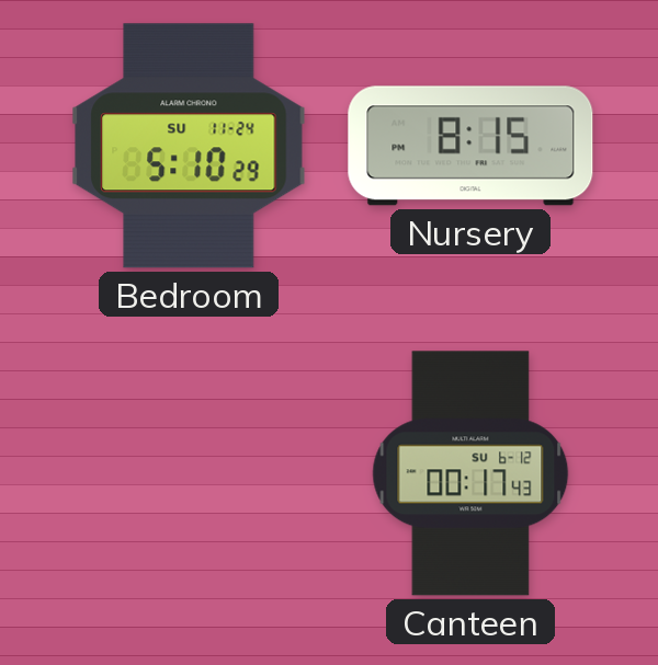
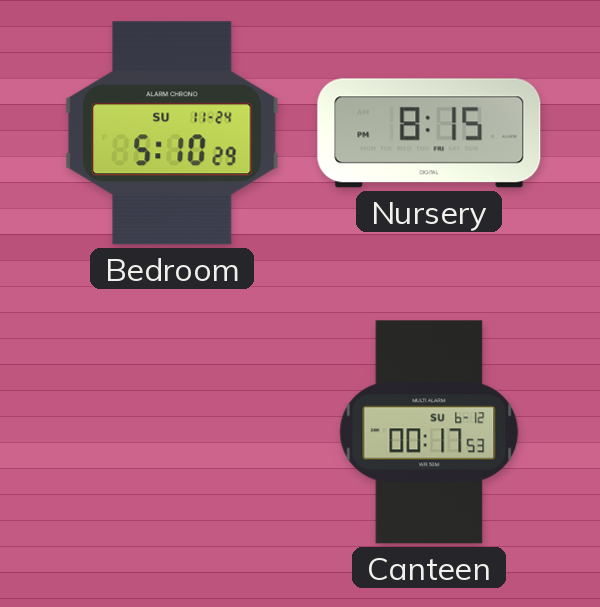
Canteen: 00:17:43 -> 00:17:53 (429, 432)
